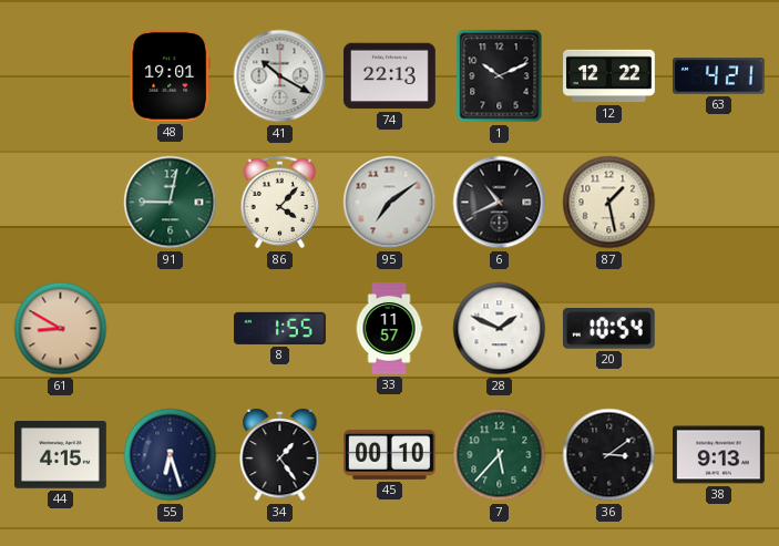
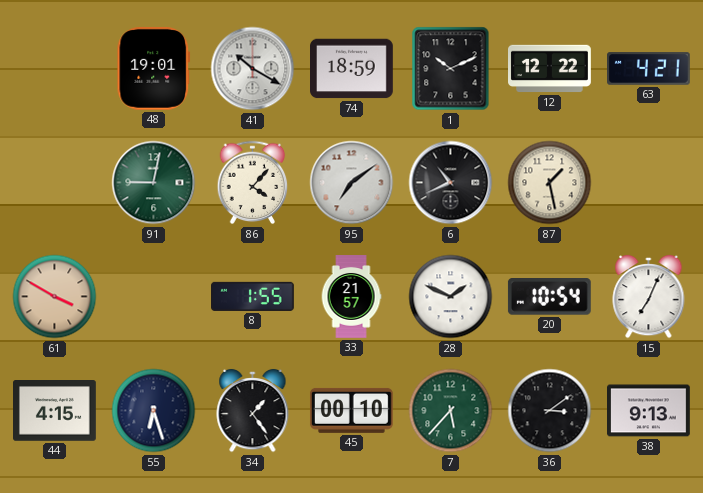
74: 22:13 -> 18:59 (352, 69)
61: 8:50 -> 3:50 (55, 297)
33: 11:57 -> 21:57 (351, 297)
15: none -> 7:04 (649, 297)
